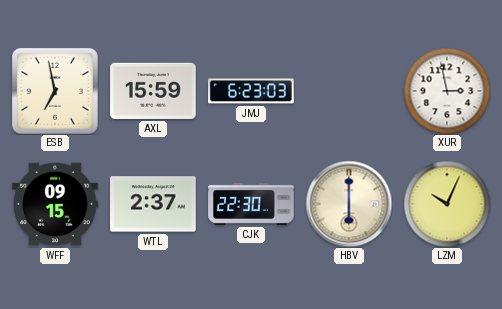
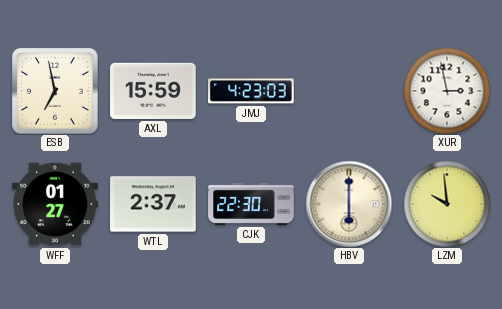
JMJ: 6:23 -> 4:23 (252, 91)
WFF: 09:15 -> 01:27 (55, 204)
LZM: 10:04 -> 9:59 (447, 204)
